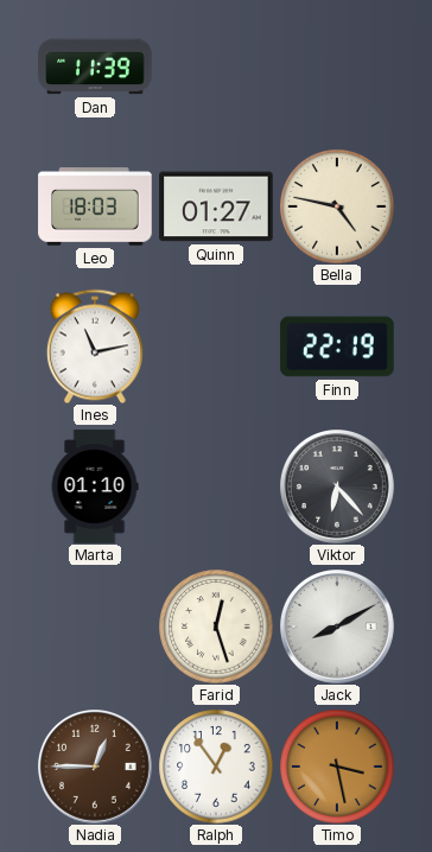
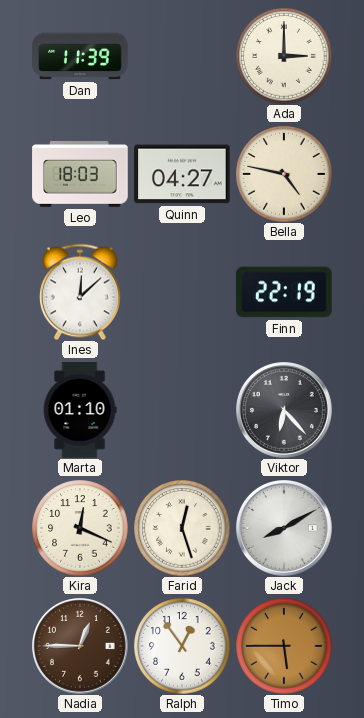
Ada: none -> 3:00 (284, 56)
Quinn: 01:27 -> 04:27 (182, 174)
Ines: 11:13 -> 12:08 (80, 292)
Kira: none -> 12:19 (80, 528)
Timo: 3:28 -> 5:45 (284, 646)
